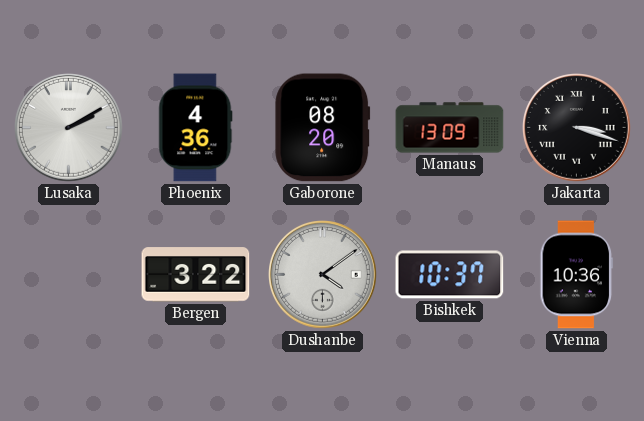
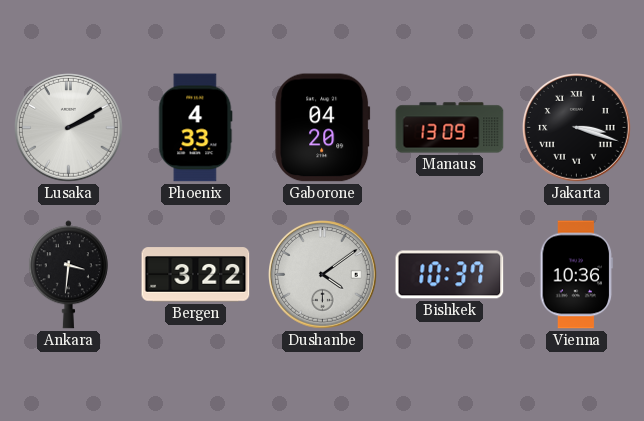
Phoenix: 4:36 -> 4:33 (196, 128)
Gaborone: 08:20 -> 04:20 (323, 128)
Ankara: none -> 3:31 (68, 275)
